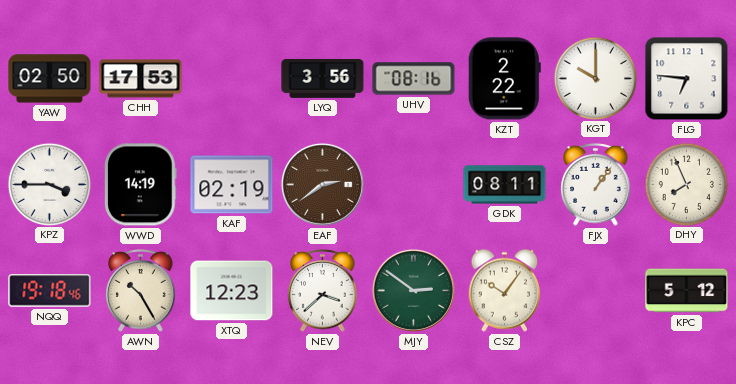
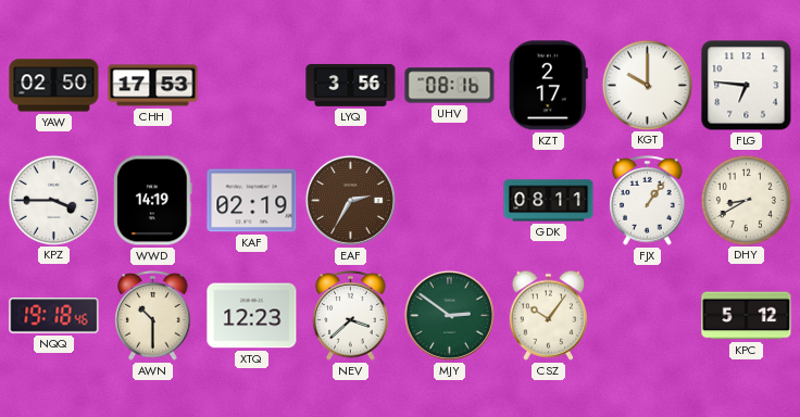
KZT: 2:22 -> 2:17 (548, 86)
EAF: 2:39 -> 2:35 (350, 200)
DHY: 7:56 -> 8:40 (746, 200)
AWN: 10:25 -> 10:30 (153, 316)
